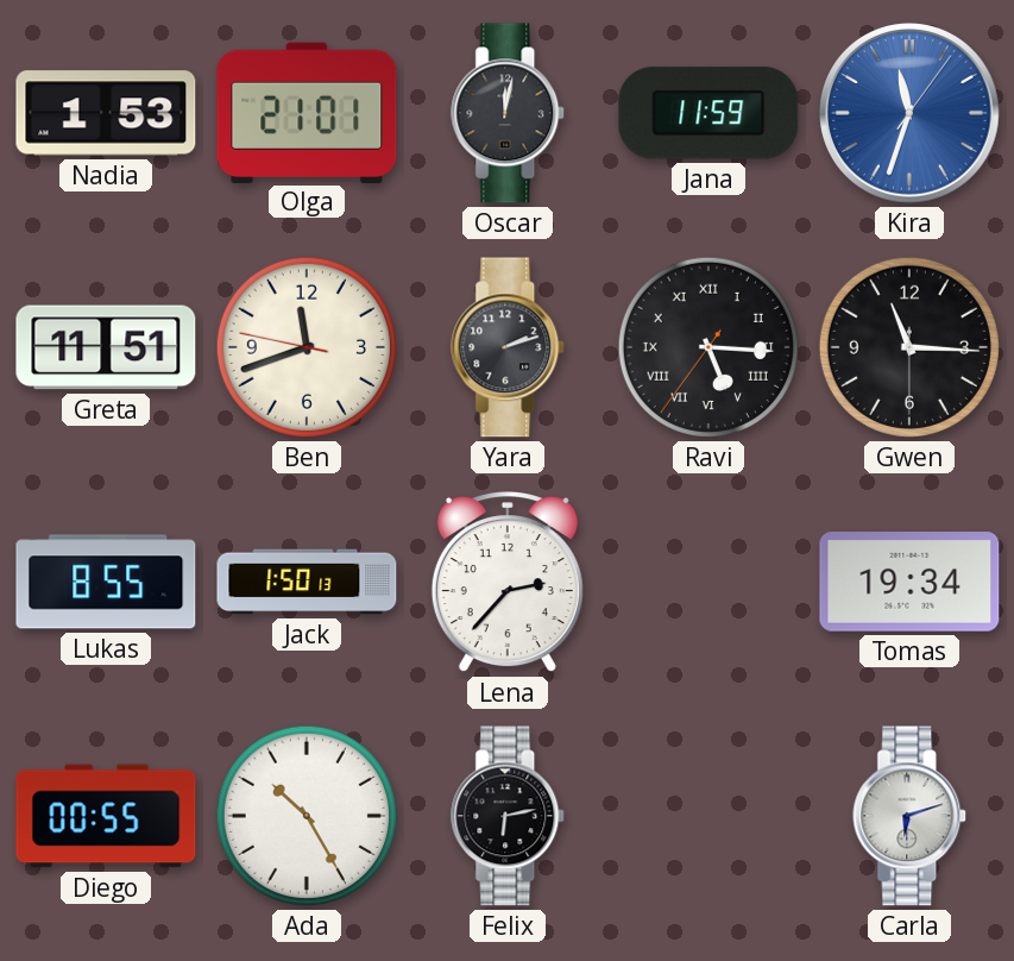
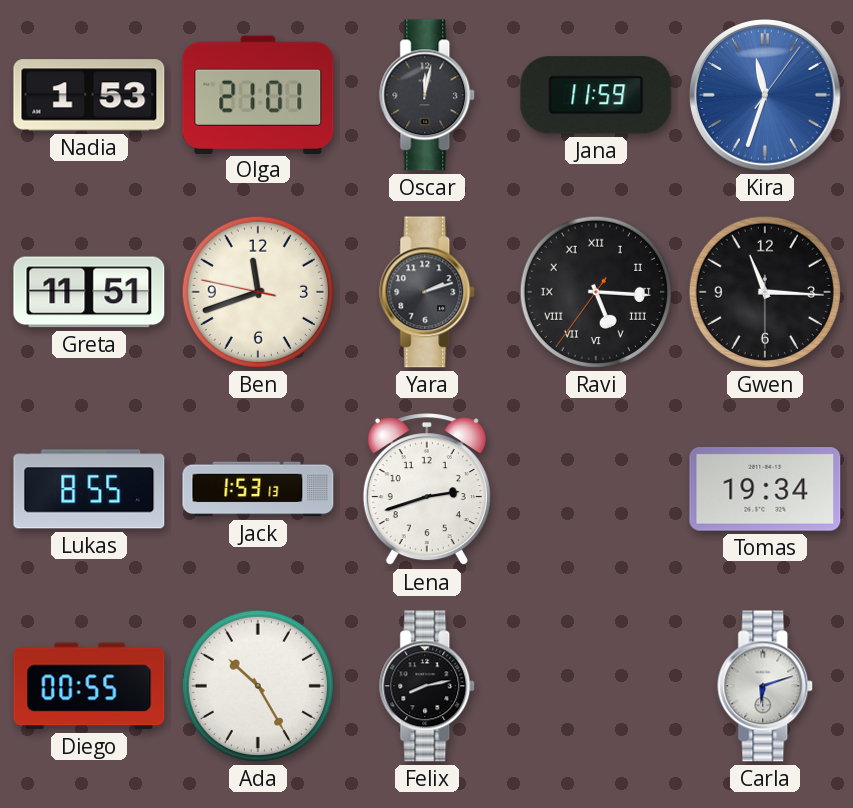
Jack: 1:50 -> 1:53 (258, 489)
Lena: 2:37 -> 2:42 (427, 490)
Felix: 6:13 -> 8:13 (428, 686)
